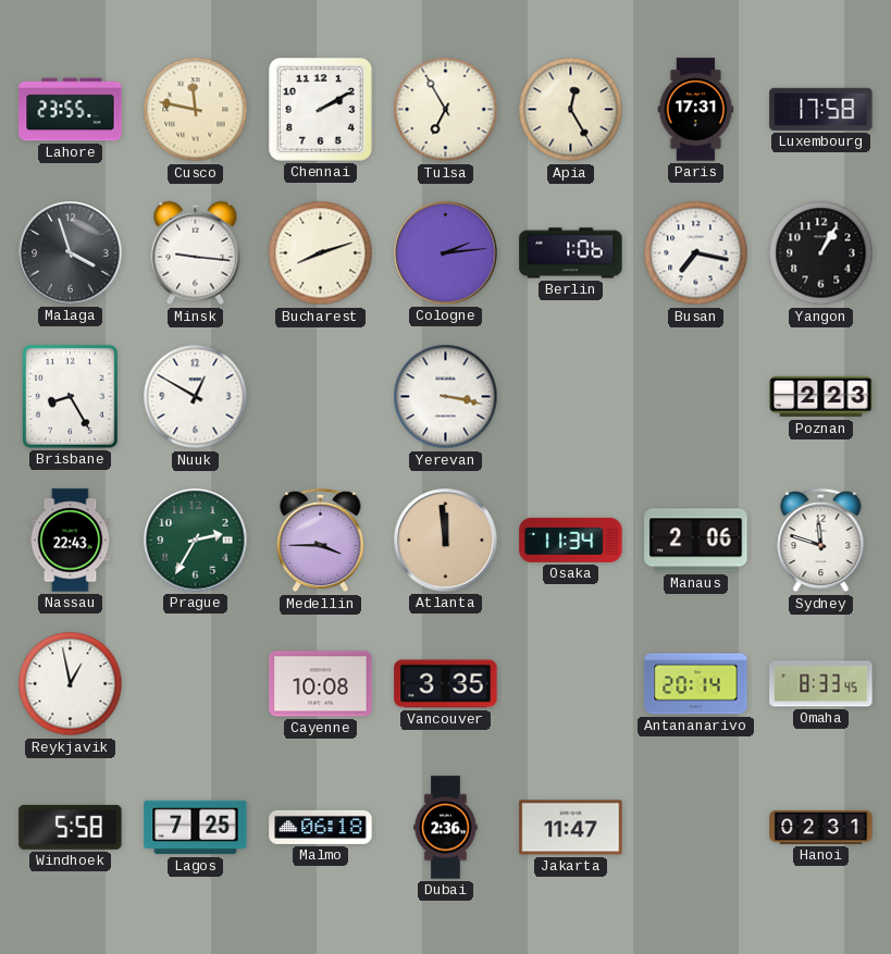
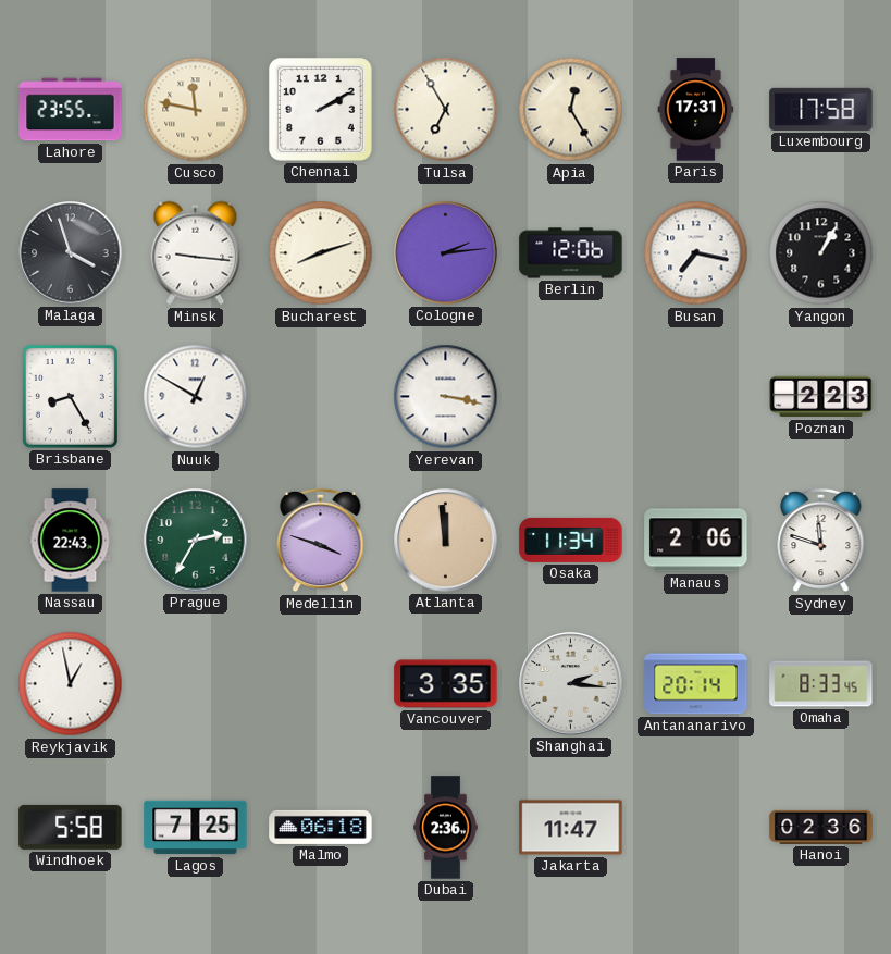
Berlin: 1:06 -> 12:06 (571, 253)
Medellin: 3:45 -> 3:48 (321, 541)
Cayenne: 10:08 -> none (321, 684)
Shanghai: none -> 2:16 (571, 684)
Hanoi: 02:31 -> 02:36 (821, 827)
